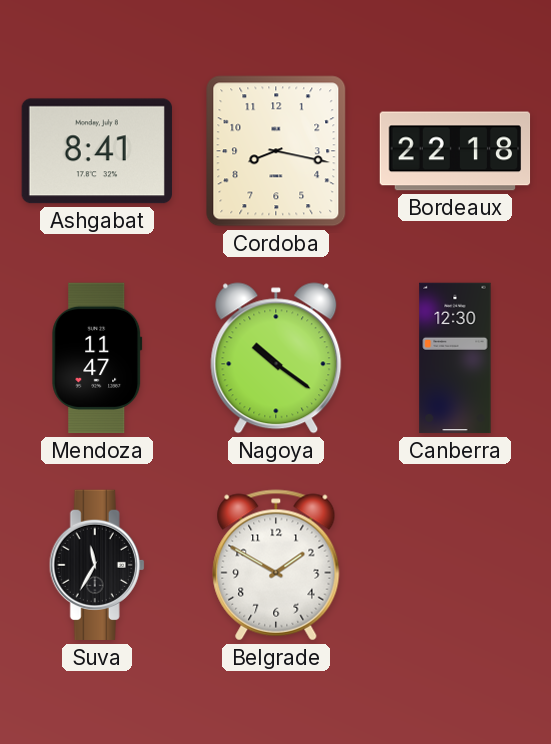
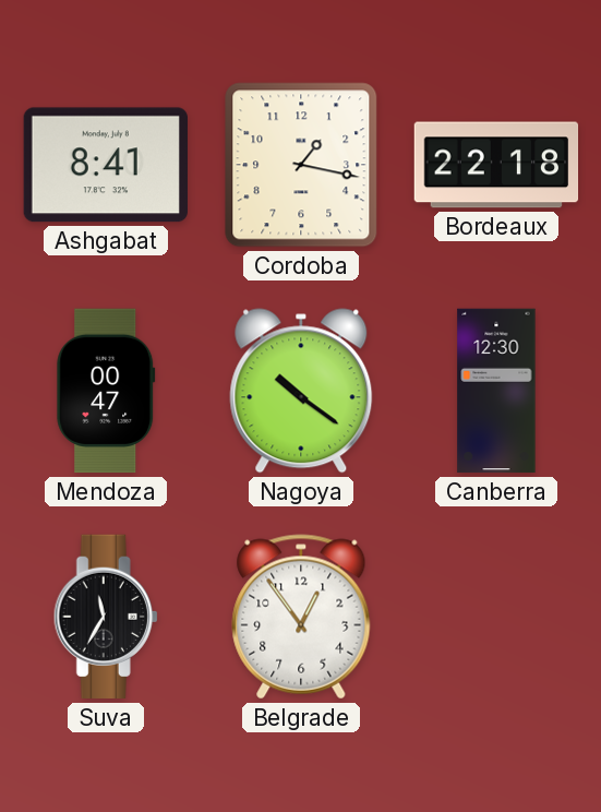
Cordoba: 8:17 -> 1:17 (301, 165)
Mendoza: 11:47 -> 00:47 (106, 391)
Belgrade: 1:50 -> 12:54 (301, 617)
